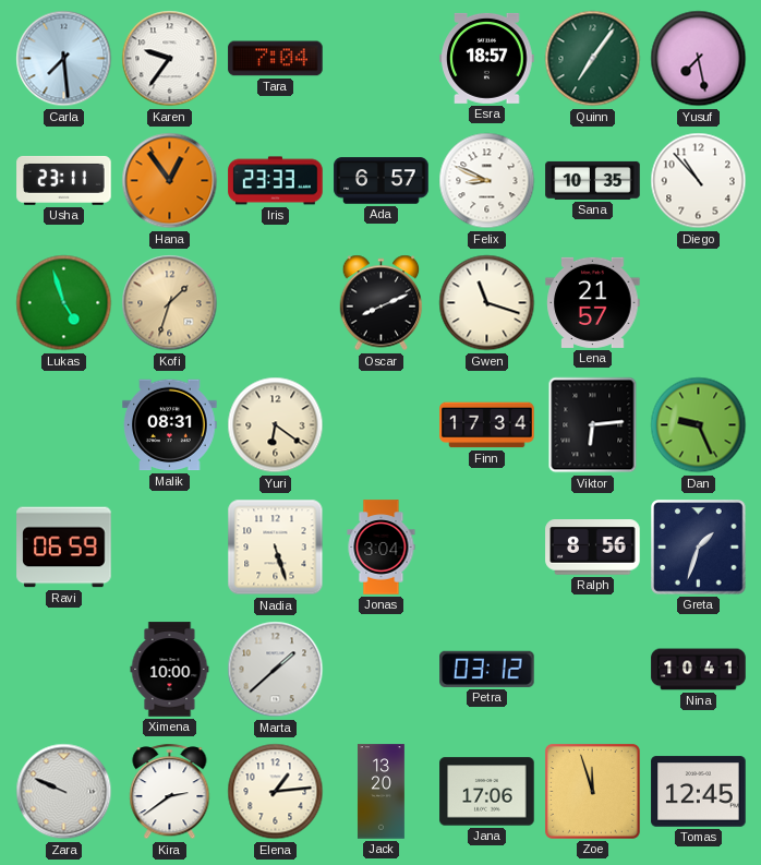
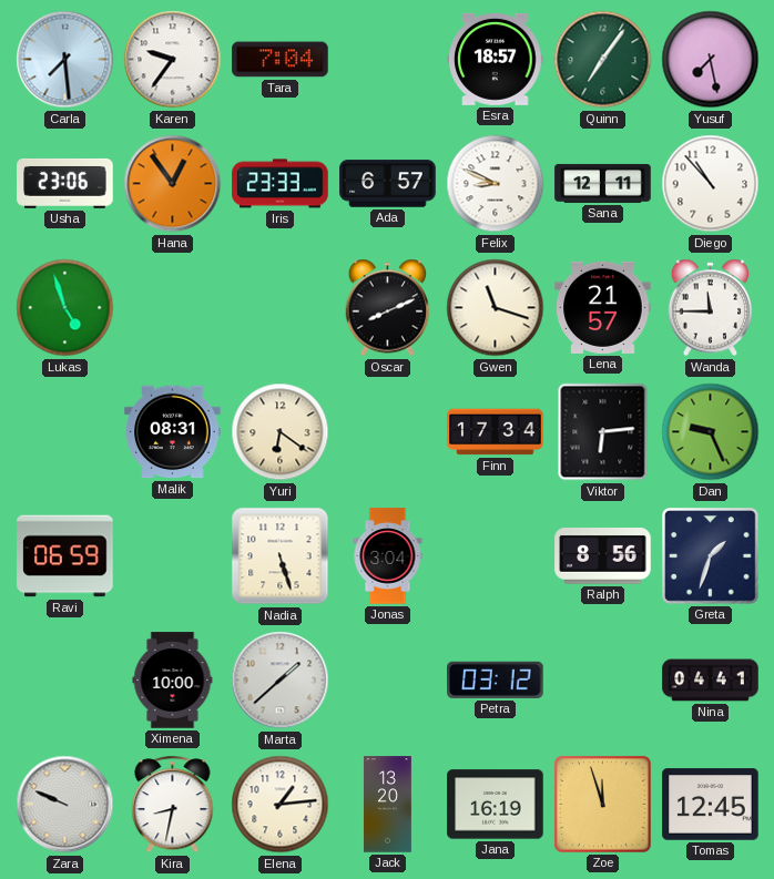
Usha: 23:11 -> 23:06 (65, 184)
Sana: 10:35 -> 12:11 (603, 183)
Kofi: 1:33 -> none (170, 303)
Wanda: none -> 11:45 (711, 308)
Nina: 10:41 -> 04:41 (711, 681)
Kira: 2:39 -> 8:32 (173, 805)
Jana: 17:06 -> 16:19 (496, 805)
